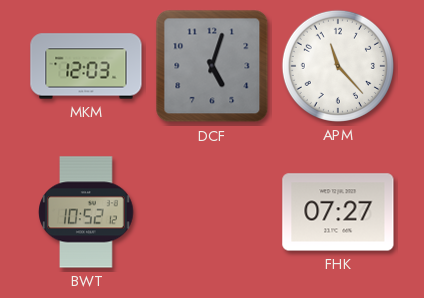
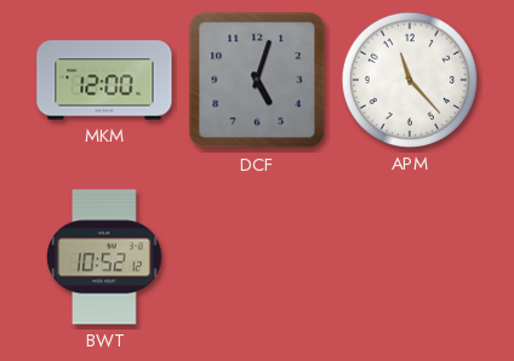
MKM: 12:03 -> 12:00 (104, 80)
FHK: 07:27 -> none (338, 212)
